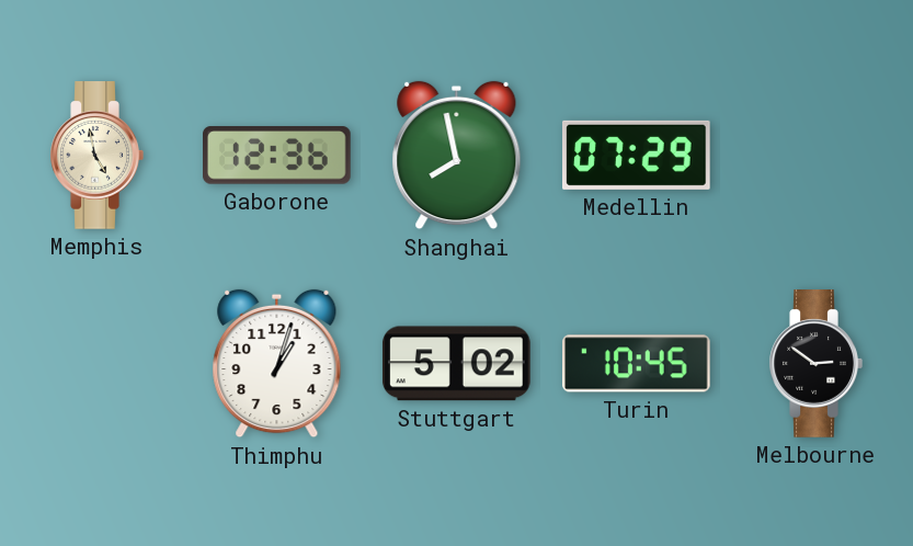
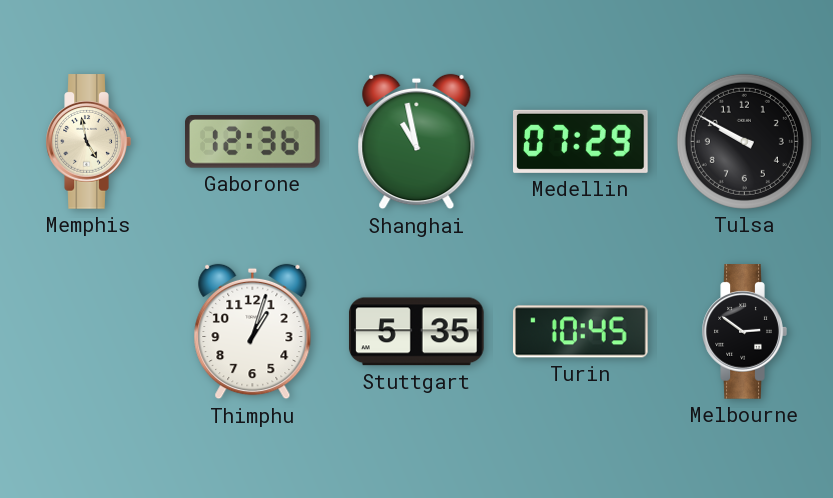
Shanghai: 7:58 -> 10:58 (417, 142)
Tulsa: none -> 9:50 (744, 141)
Stuttgart: 5:02 -> 5:35 (417, 332)
